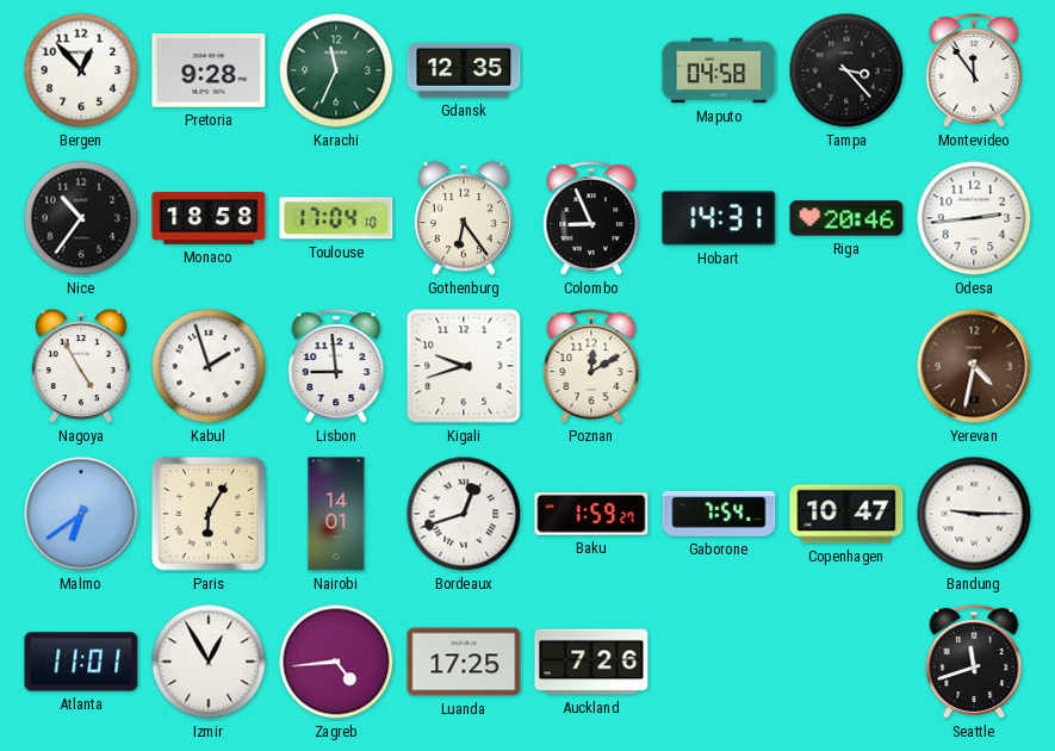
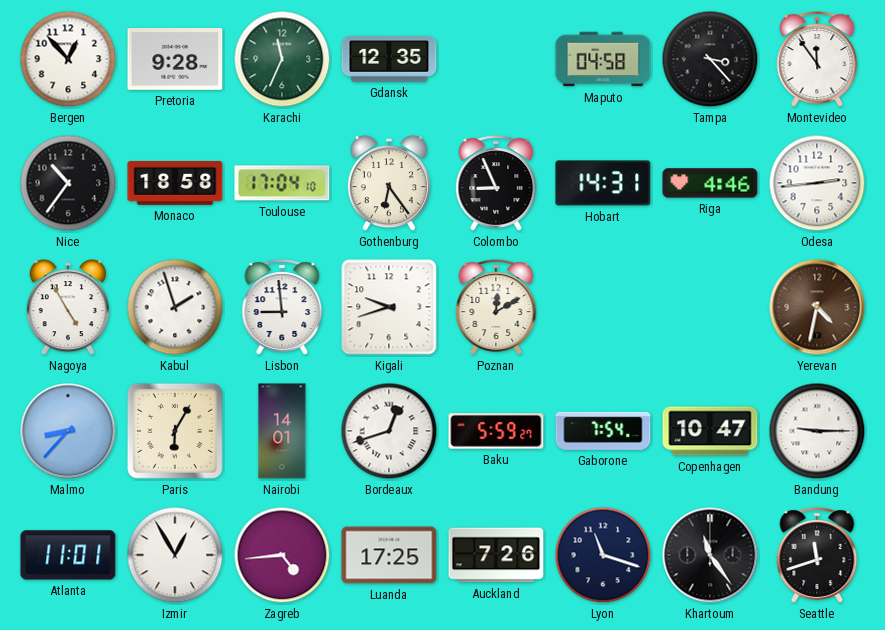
Riga: 20:46 -> 4:46 (710, 183)
Malmo: 6:39 -> 8:37 (68, 431)
Baku: 1:59 -> 5:59 (496, 431)
Lyon: none -> 11:18 (603, 555)
Khartoum: none -> 11:24 (710, 555)
